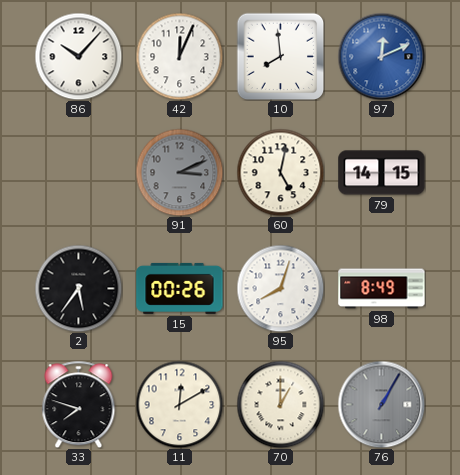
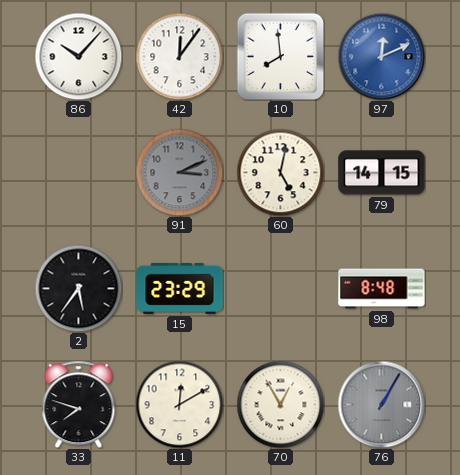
42: 12:04 -> 12:06 (179, 56)
15: 00:26 -> 23:29 (180, 288)
95: 8:03 -> none (280, 288)
98: 8:49 -> 8:48 (382, 289)
70: 1:00 -> 12:55 (280, 404)
